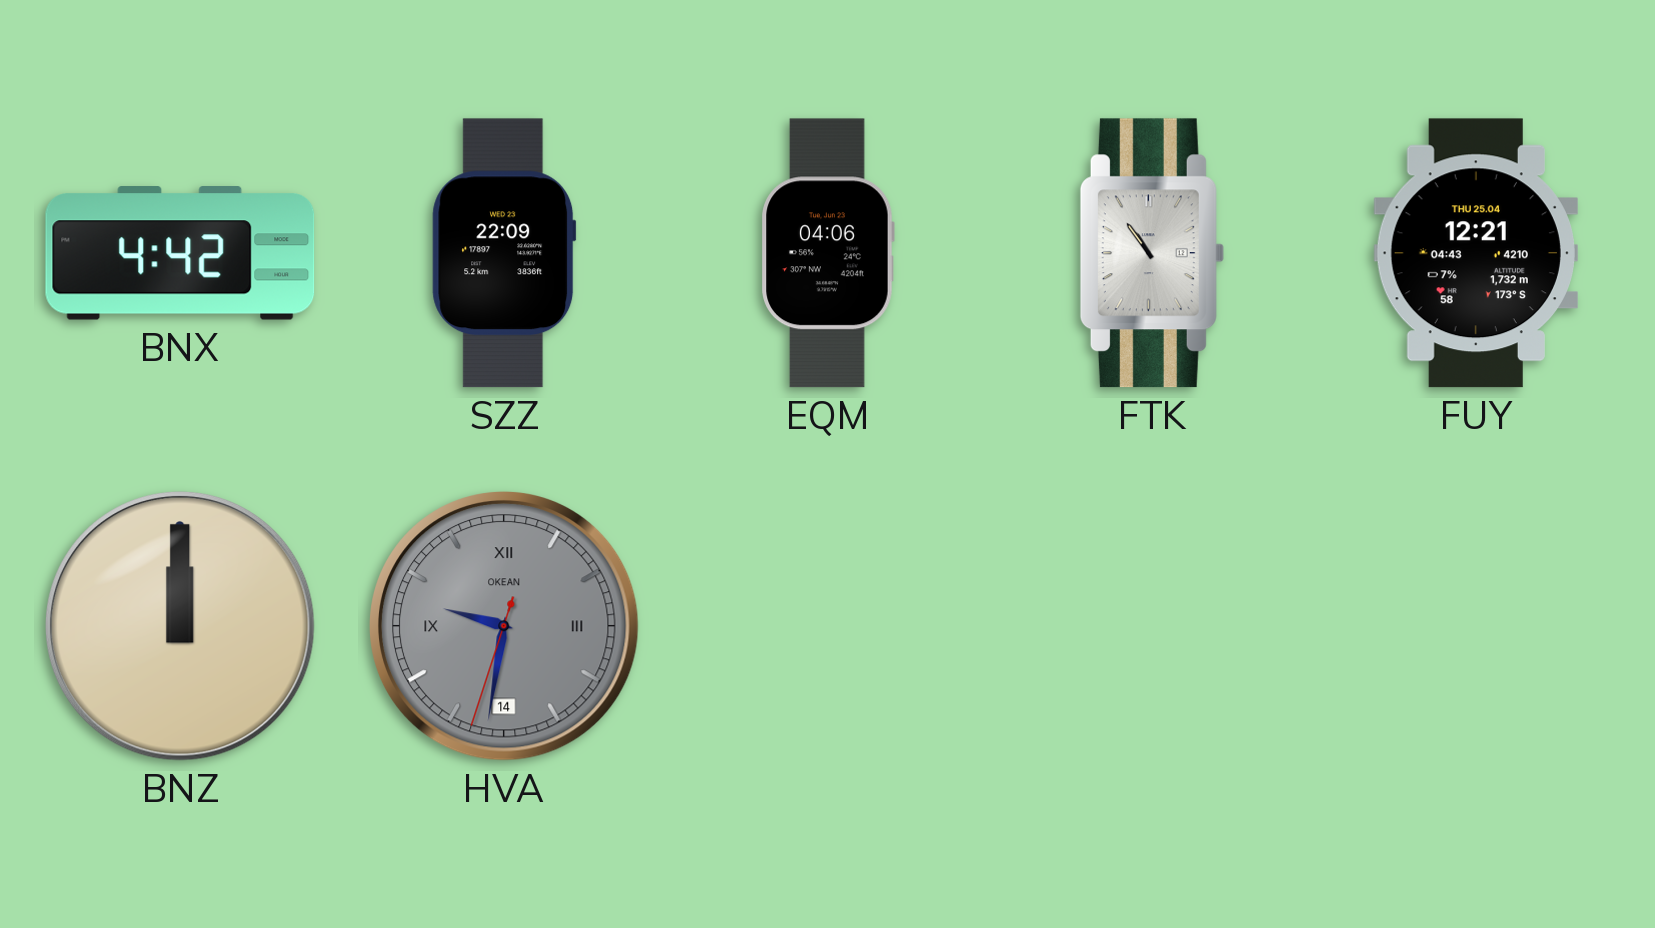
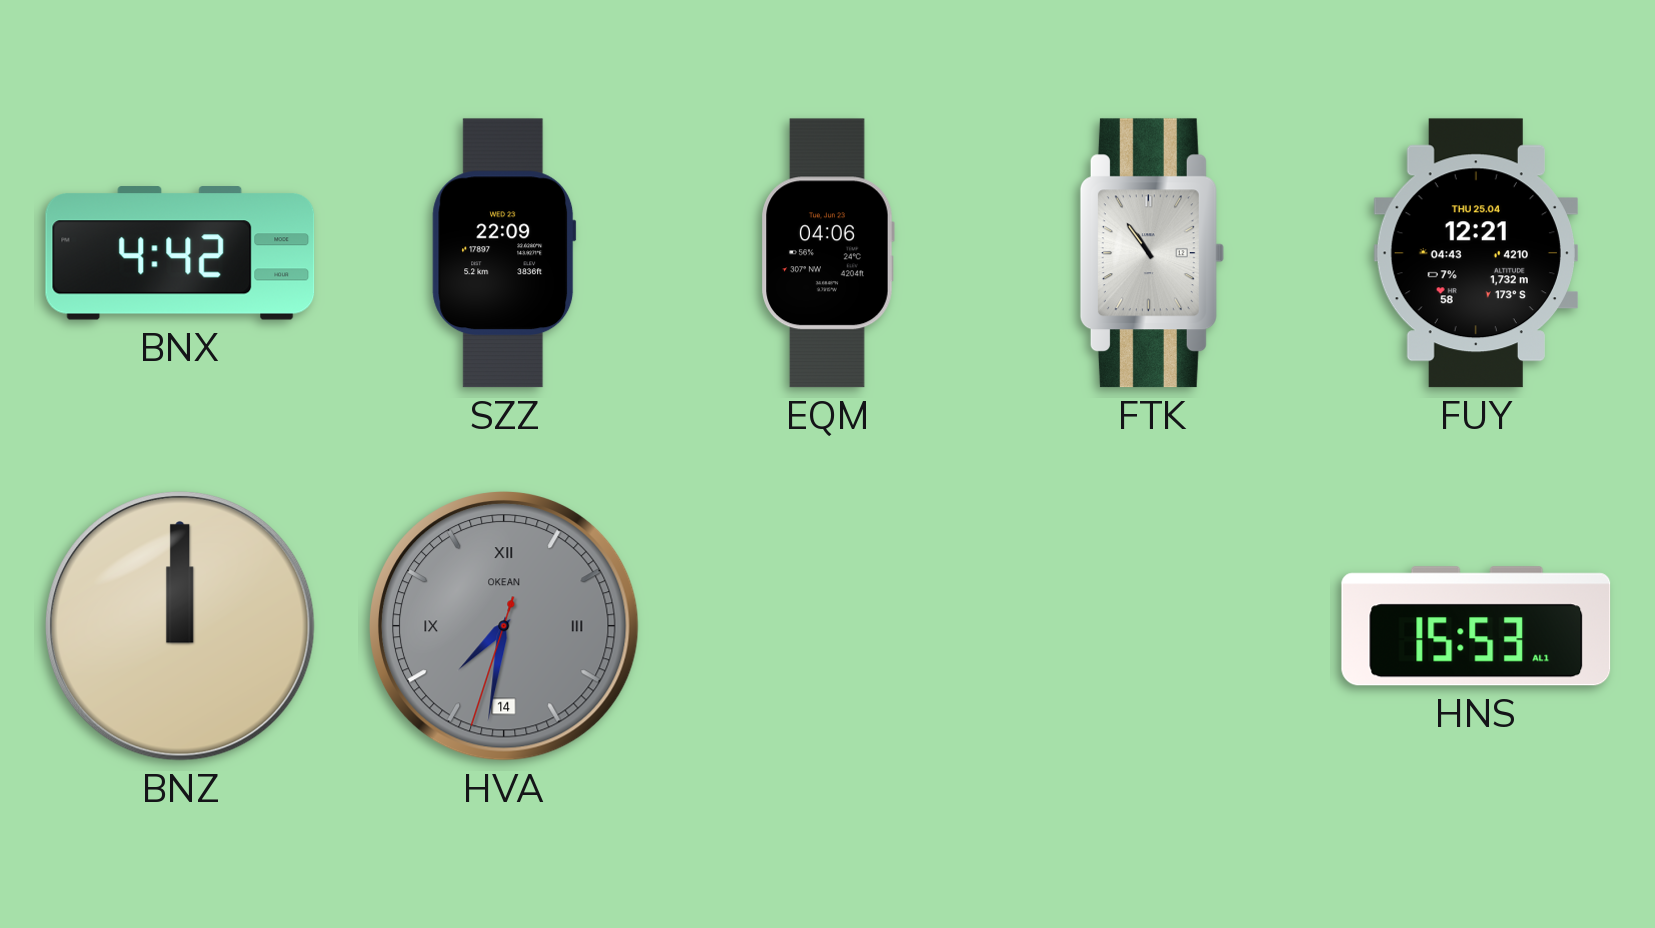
HVA: 9:31 -> 7:31 (504, 626)
HNS: none -> 15:53 (1476, 626)
